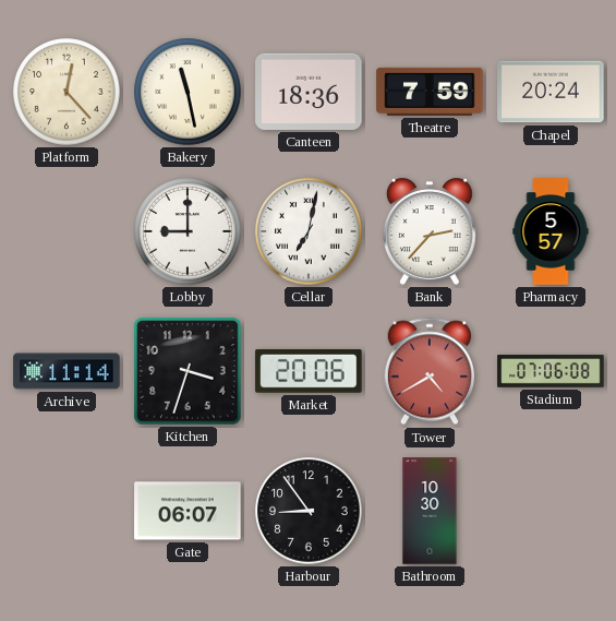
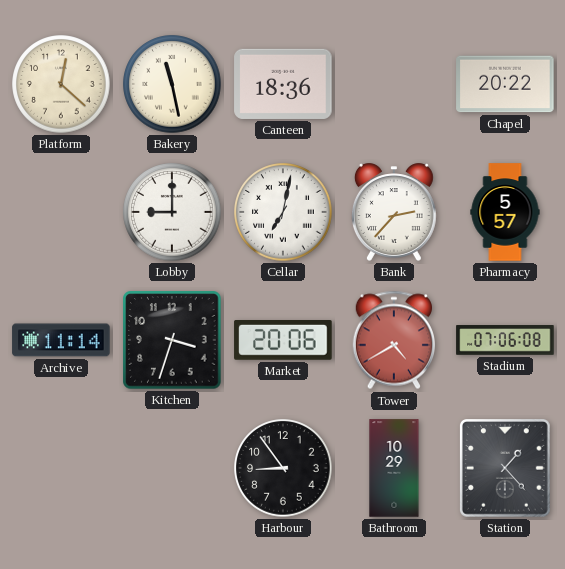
Platform: 12:23 -> 12:22 (61, 84)
Theatre: 7:59 -> none (430, 92)
Chapel: 20:24 -> 20:22 (505, 84)
Gate: 06:07 -> none (188, 511)
Bathroom: 10:30 -> 10:29 (394, 468)
Station: none -> 1:23 (505, 469)
